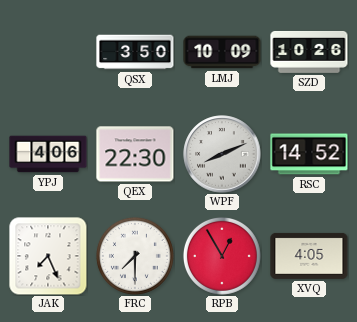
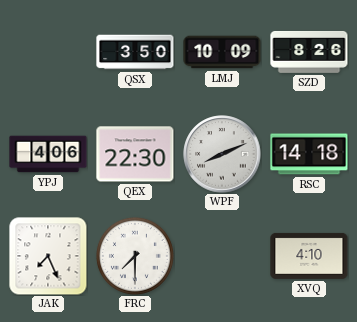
SZD: 10:26 -> 8:26 (309, 52)
RSC: 14:52 -> 14:18 (309, 154)
RPB: 12:55 -> none (222, 256)
XVQ: 4:05 -> 4:10 (309, 256)
